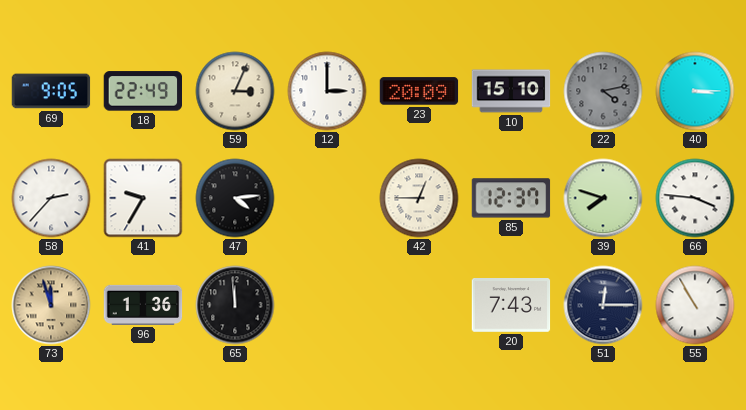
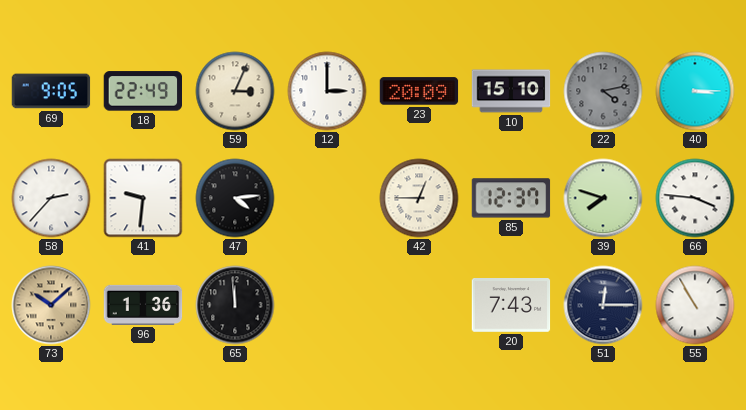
41: 9:35 -> 9:31 (143, 198)
73: 11:57 -> 10:08 (51, 305)
